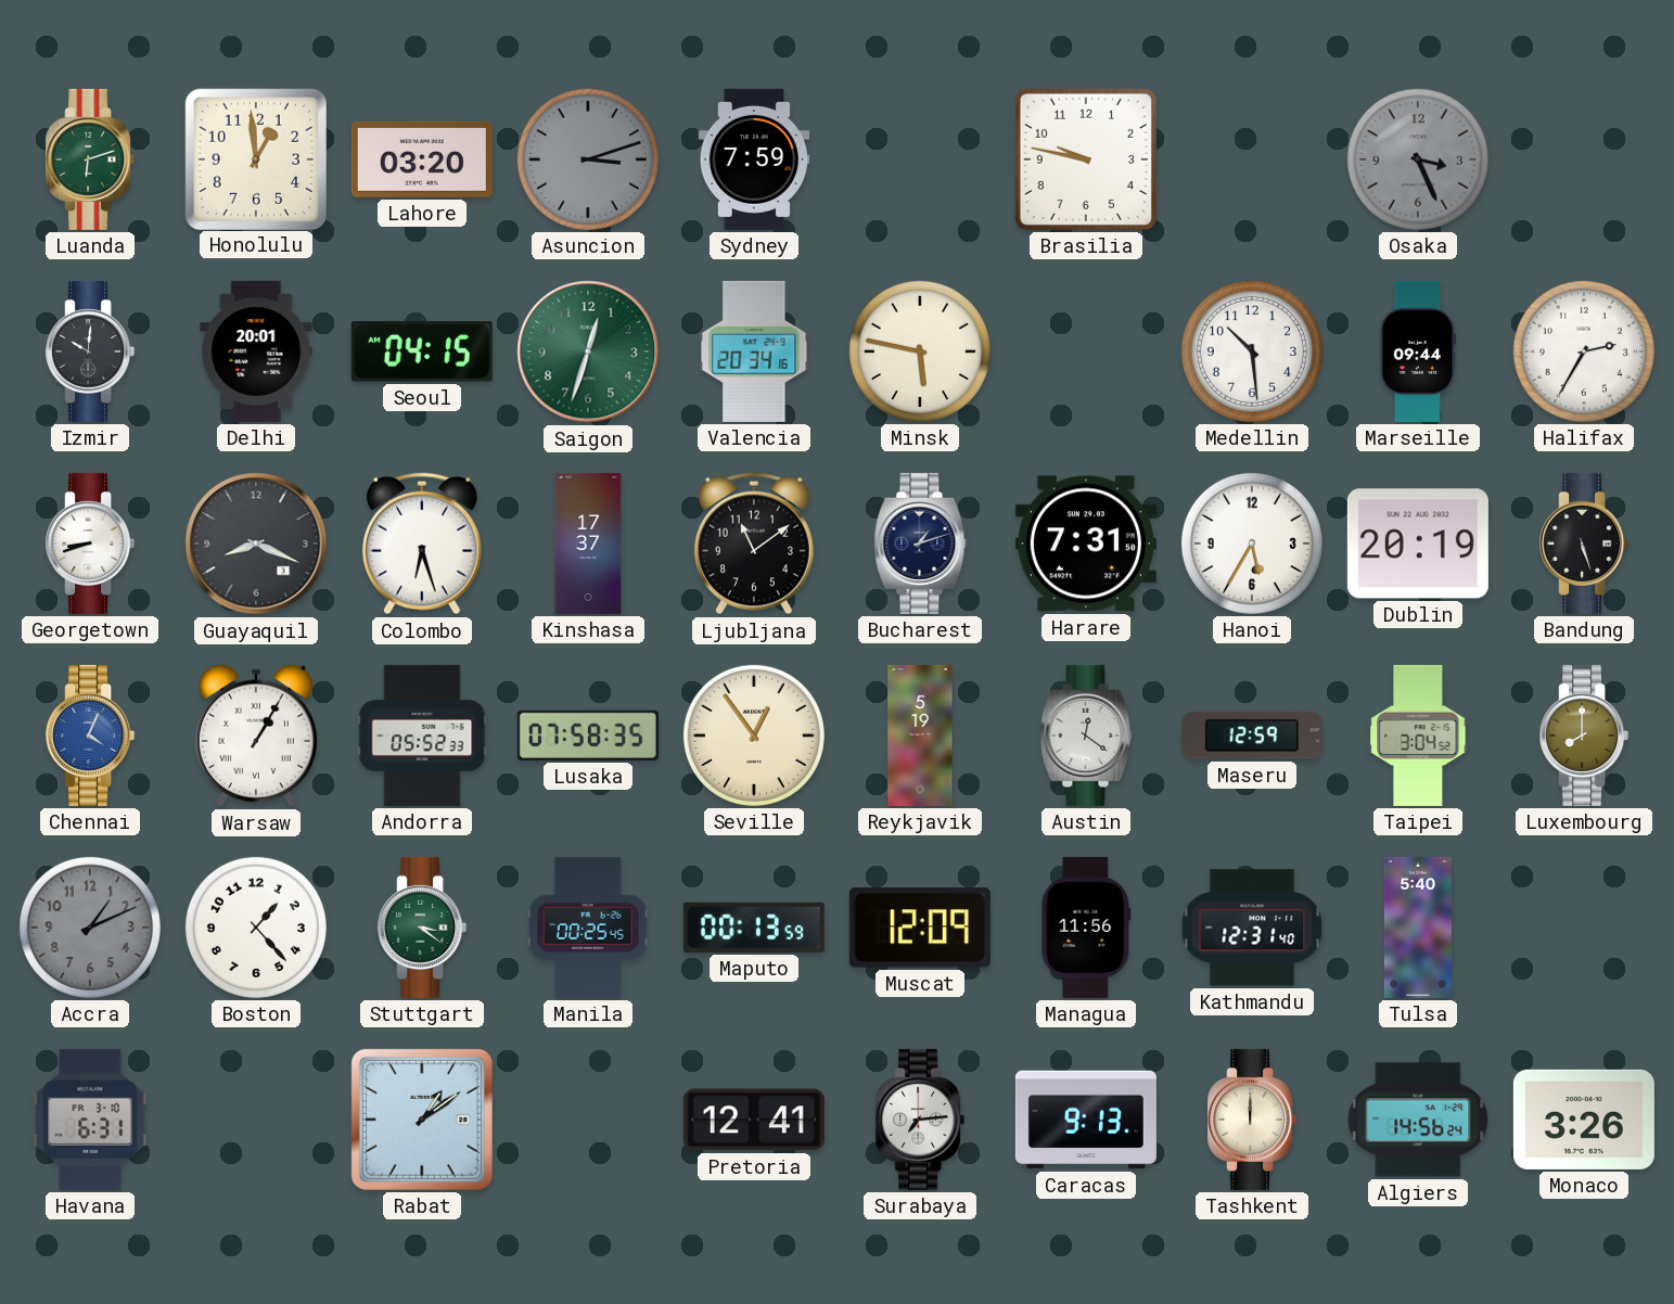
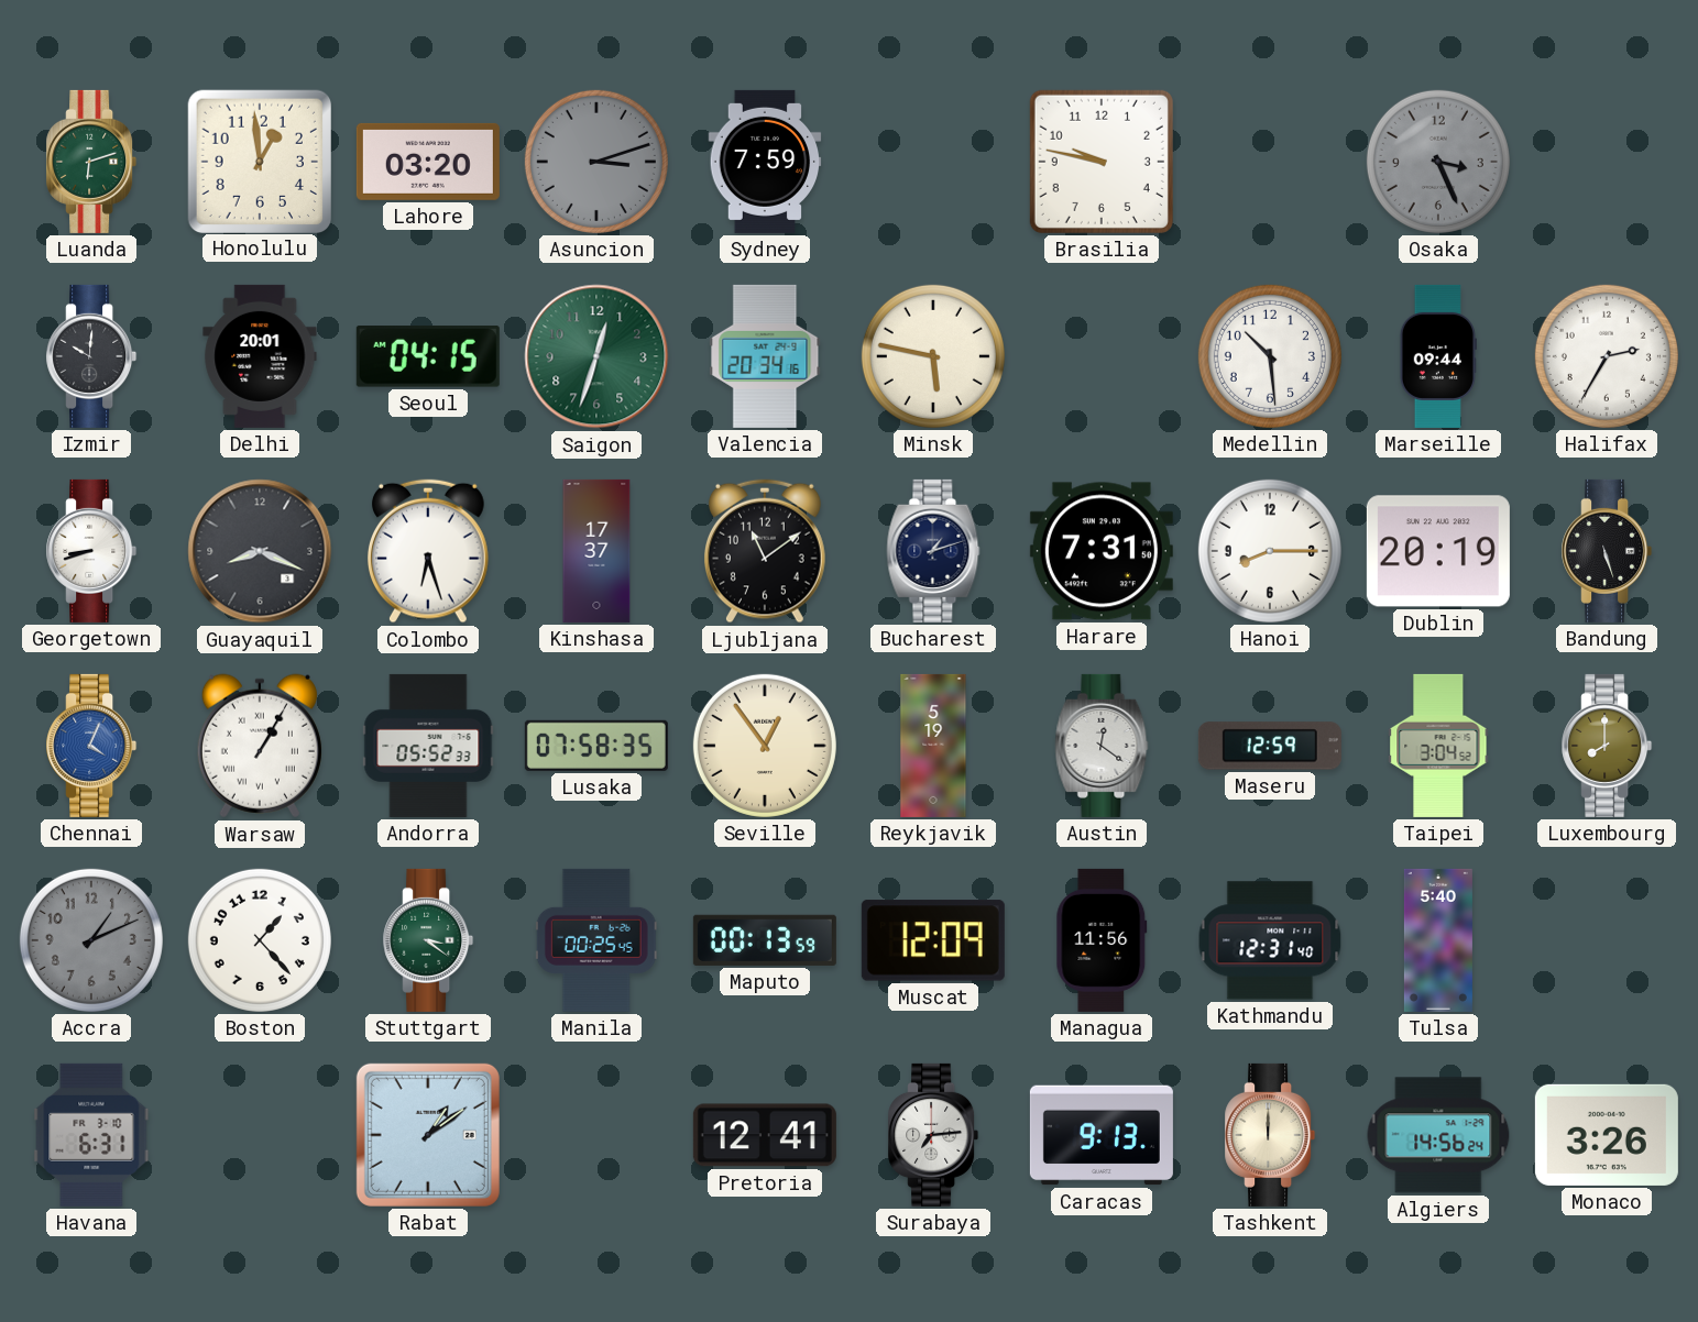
Hanoi: 5:35 -> 8:15 (1270, 551)
